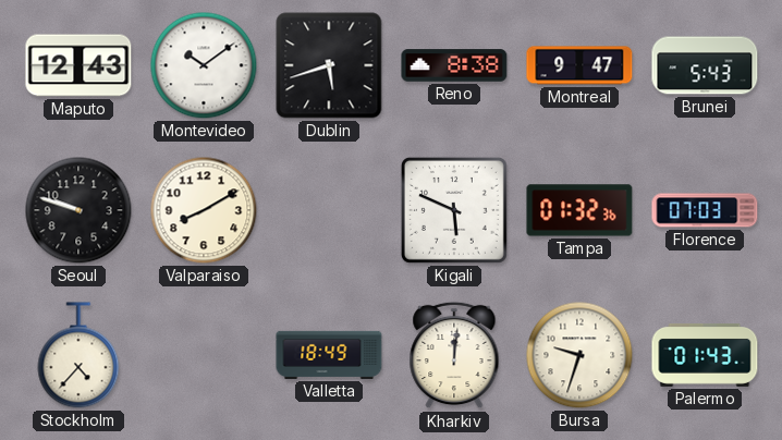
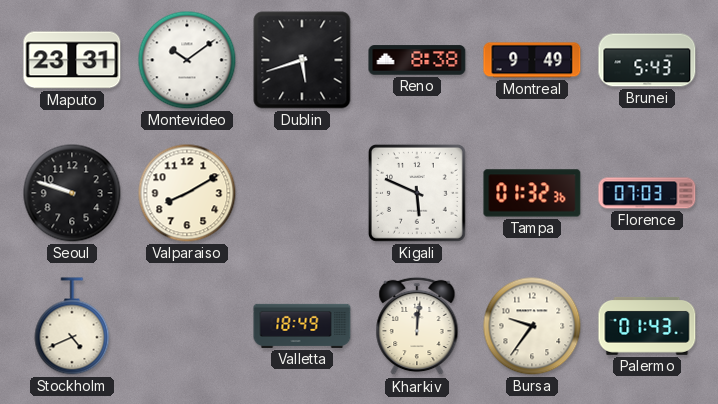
Maputo: 12:43 -> 23:31 (72, 60)
Montreal: 9:47 -> 9:49 (532, 60)
Stockholm: 4:37 -> 4:41 (72, 326)
Bursa: 9:33 -> 9:36 (532, 326)
